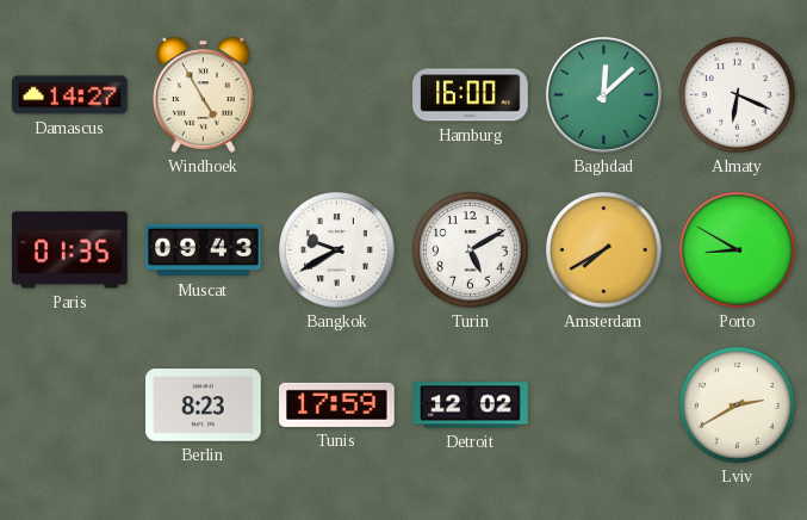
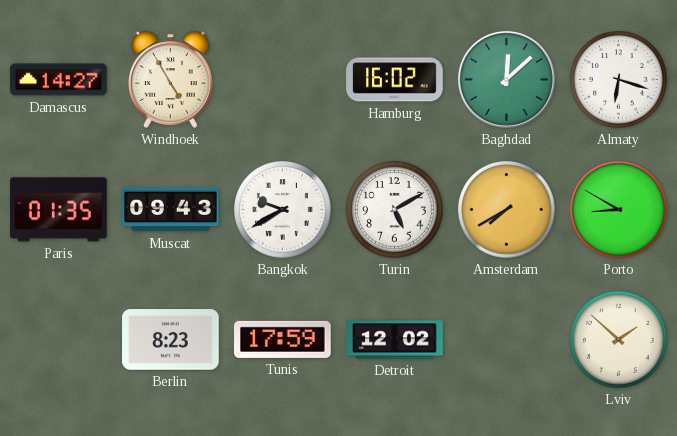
Hamburg: 16:00 -> 16:02 (395, 80)
Almaty: 6:19 -> 6:18 (619, 80)
Lviv: 2:40 -> 1:52 (619, 340)
